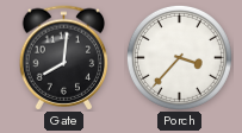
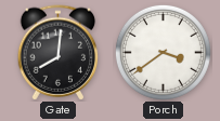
Porch: 3:37 -> 3:39 (163, 52)
